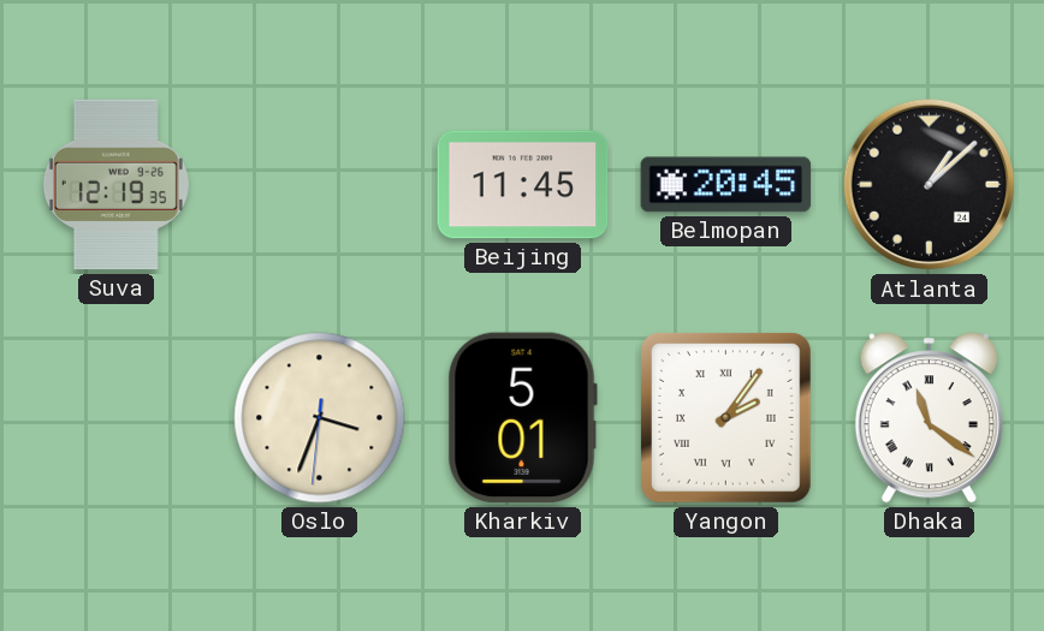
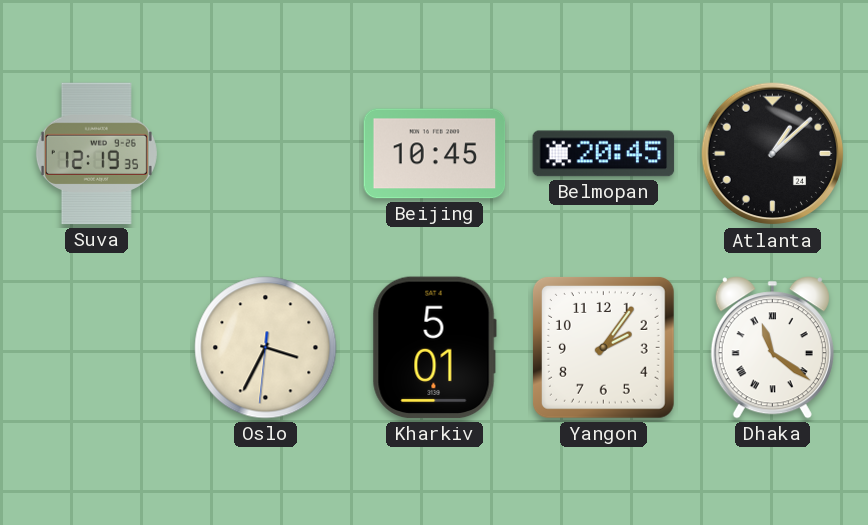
Beijing: 11:45 -> 10:45 (435, 154)
Oslo: 3:33 -> 3:34 (266, 348)
Yangon numerals: Roman -> Arabic (603, 347)
